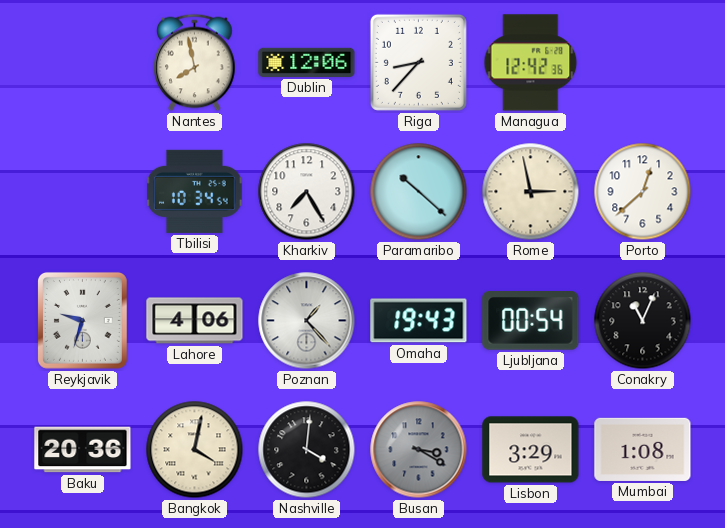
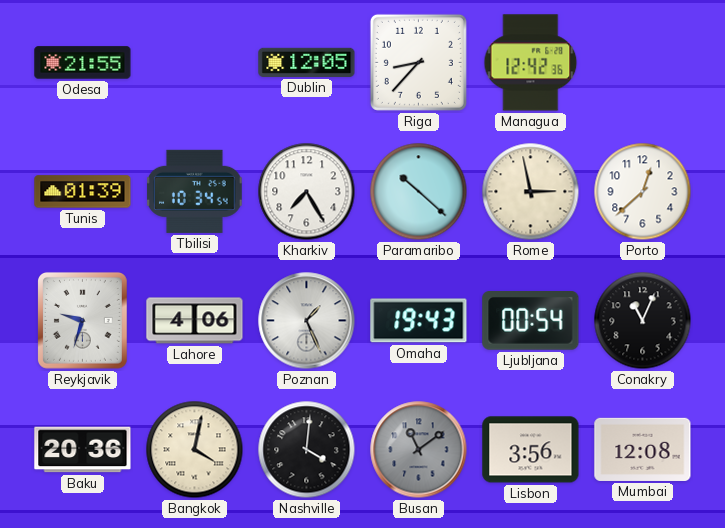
Odesa: none -> 21:55 (83, 63)
Nantes: 7:58 -> none (195, 63)
Dublin: 12:06 -> 12:05 (307, 62)
Tunis: none -> 01:39 (83, 192)
Poznan: 1:23 -> 1:26 (307, 321)
Busan: 3:20 -> 11:09 (419, 450)
Lisbon: 3:29 -> 3:56 (531, 450)
Mumbai: 1:08 -> 12:08 (643, 449)
